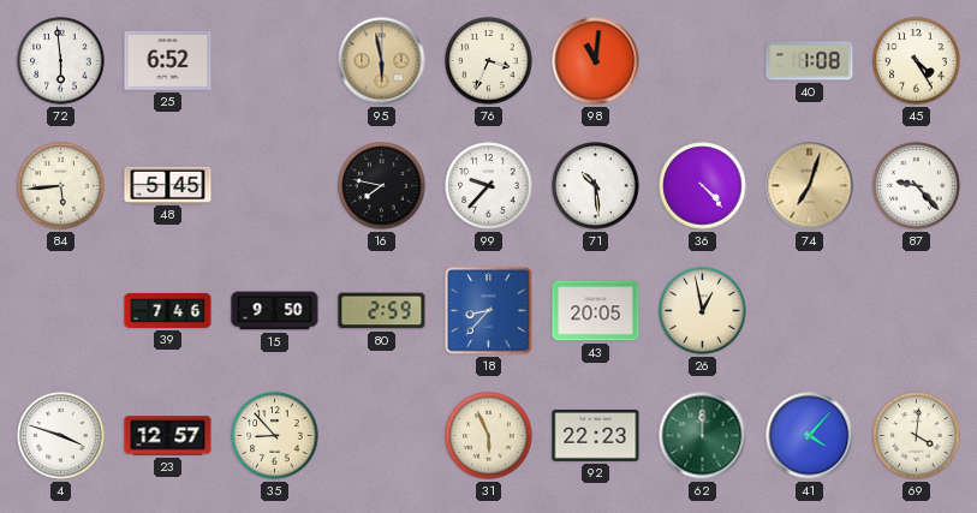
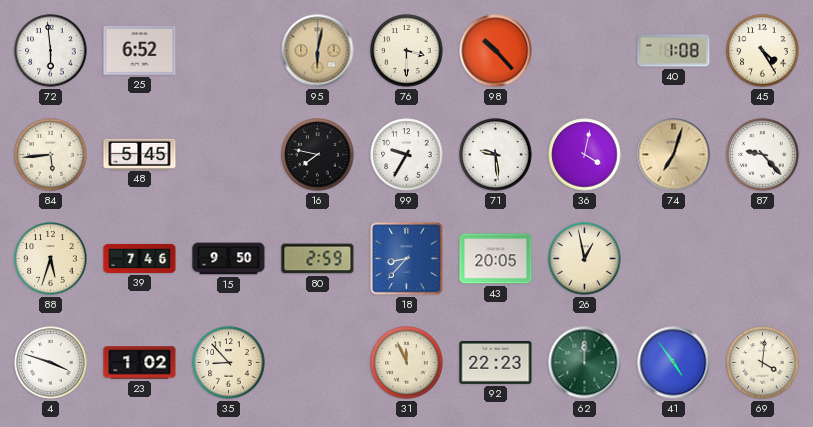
95: 5:58 -> 6:02 (318, 51)
76: 3:34 -> 3:30 (407, 51)
98: 11:01 -> 10:23 (496, 51)
99: 9:37 -> 9:35 (407, 155)
71: 10:29 -> 9:29 (496, 155)
36: 4:23 -> 4:02 (585, 155)
88: none -> 5:33 (51, 259)
23: 12:57 -> 1:02 (140, 363)
31: 5:56 -> 11:56 (407, 363)
41: 4:07 -> 4:54 (674, 363)
